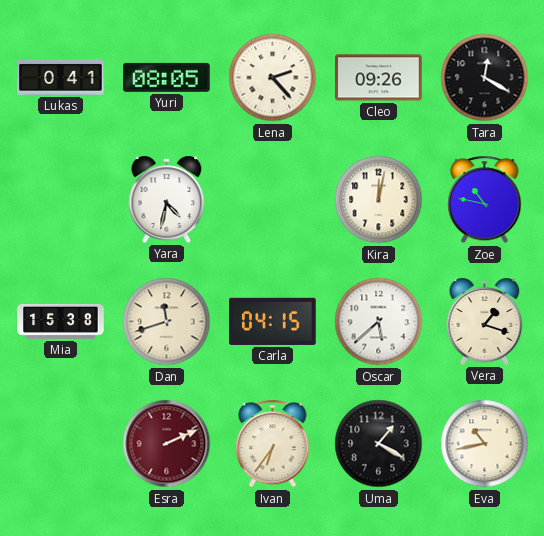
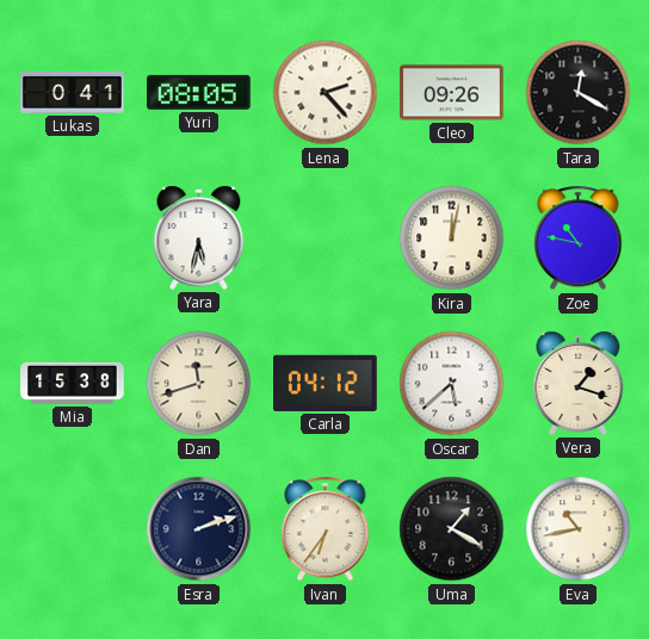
Yara: 4:32 -> 5:32 (199, 237)
Carla: 04:15 -> 04:12 (326, 383)
Esra: 2:11 -> 2:12 (199, 529)
Esra dial: burgundy -> navy (199, 529)
